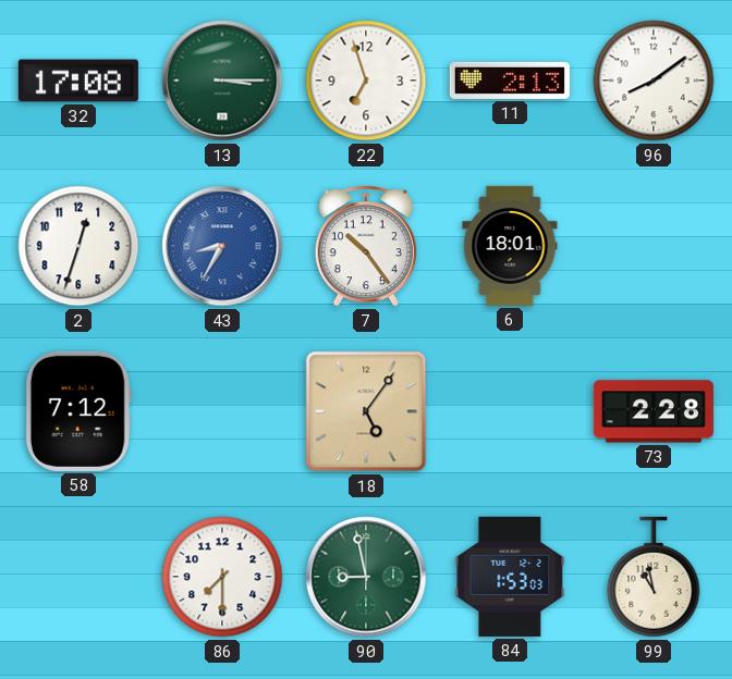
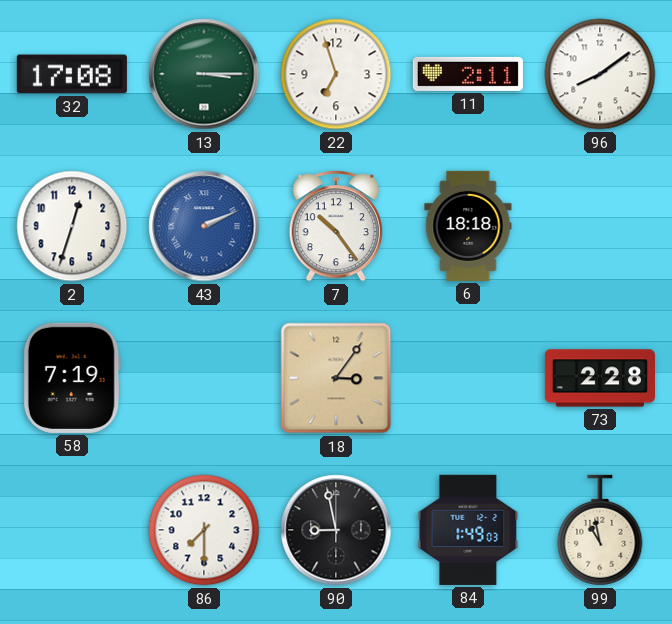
11: 2:13 -> 2:11 (468, 74)
43: 8:35 -> 2:11 (204, 226)
6: 18:01 -> 18:18 (468, 226)
58: 7:12 -> 7:19 (72, 378)
18: 5:06 -> 3:06 (336, 378)
90 dial: green -> black (336, 530)
84: 1:53 -> 1:49 (468, 530)
